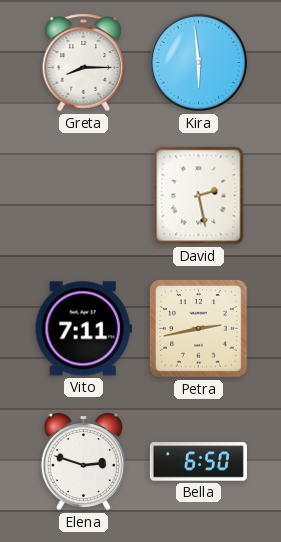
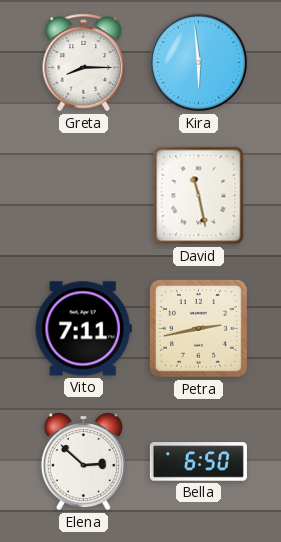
David: 2:28 -> 11:28 (199, 196)
Elena: 2:48 -> 2:52 (83, 462)
